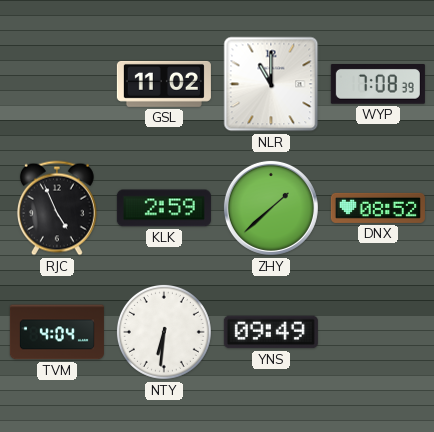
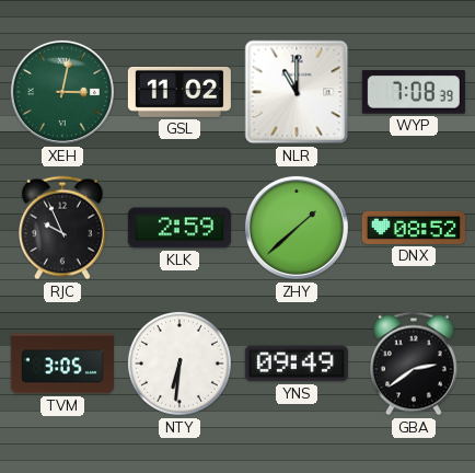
XEH: none -> 3:02 (62, 92)
RJC: 4:56 -> 9:56 (62, 228)
TVM: 4:04 -> 3:05 (62, 364)
GBA: none -> 2:39 (414, 364)
